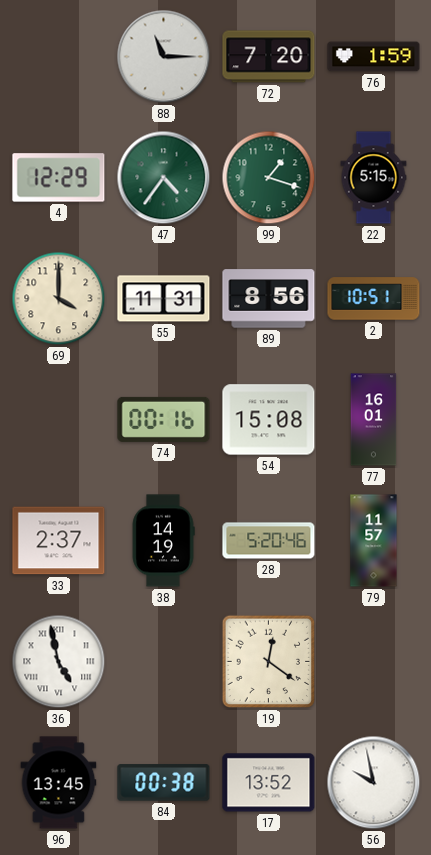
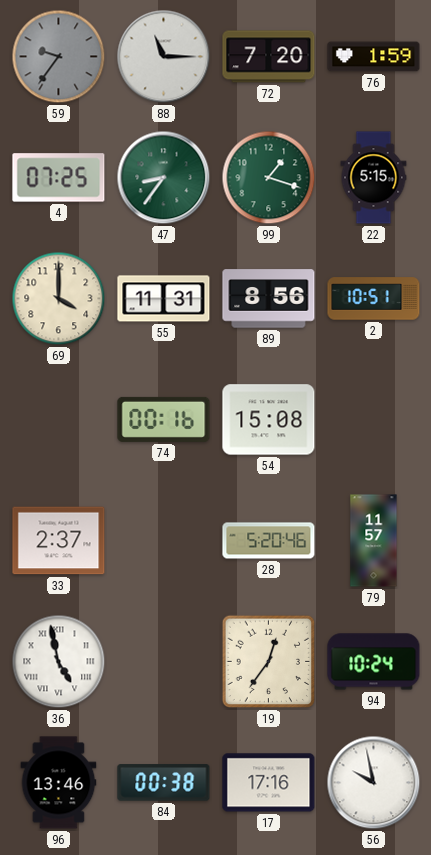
59: none -> 9:36 (59, 57)
4: 12:29 -> 07:25 (59, 178)
47: 4:36 -> 8:36 (164, 178)
77: 16:01 -> none (374, 420)
38: 14:19 -> none (163, 541)
19: 12:21 -> 12:36 (269, 662)
94: none -> 10:24 (374, 662)
96: 13:45 -> 13:46 (59, 783)
17: 13:52 -> 17:16 (269, 783)
